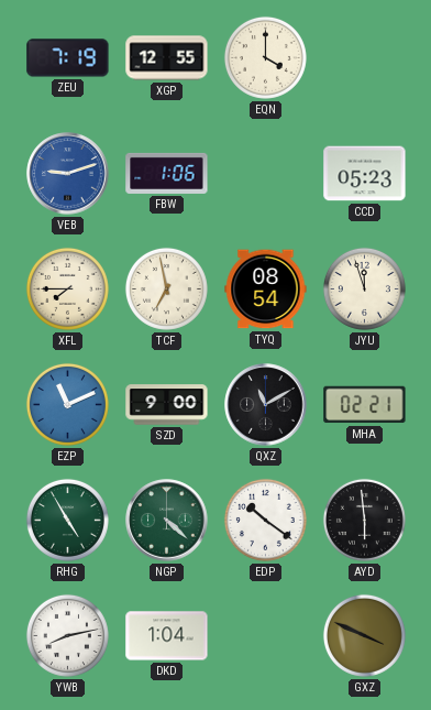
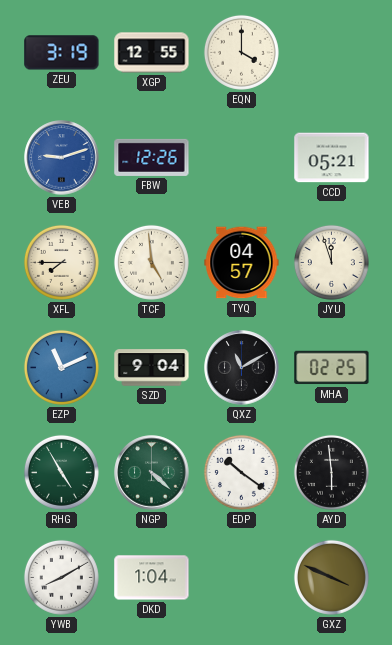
ZEU: 7:19 -> 3:19 (62, 53)
FBW: 1:06 -> 12:26 (152, 157)
CCD: 05:23 -> 05:21 (332, 158)
TCF: 6:58 -> 4:59 (151, 262)
TYQ: 08:54 -> 04:57 (242, 263)
SZD: 9:00 -> 9:04 (152, 368)
MHA: 02:21 -> 02:25 (332, 368)
YWB: 8:13 -> 8:10 (61, 577)
